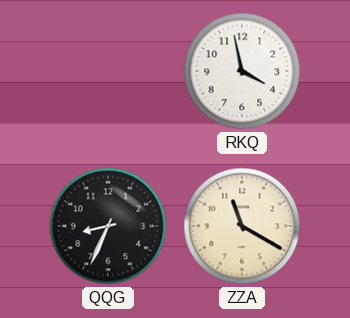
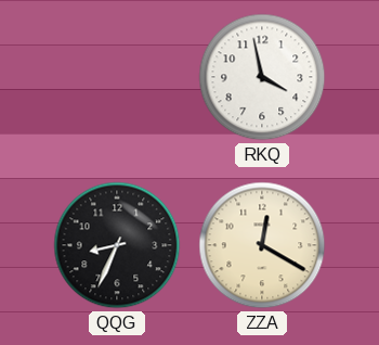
ZZA: 11:20 -> 12:20 (262, 245)
